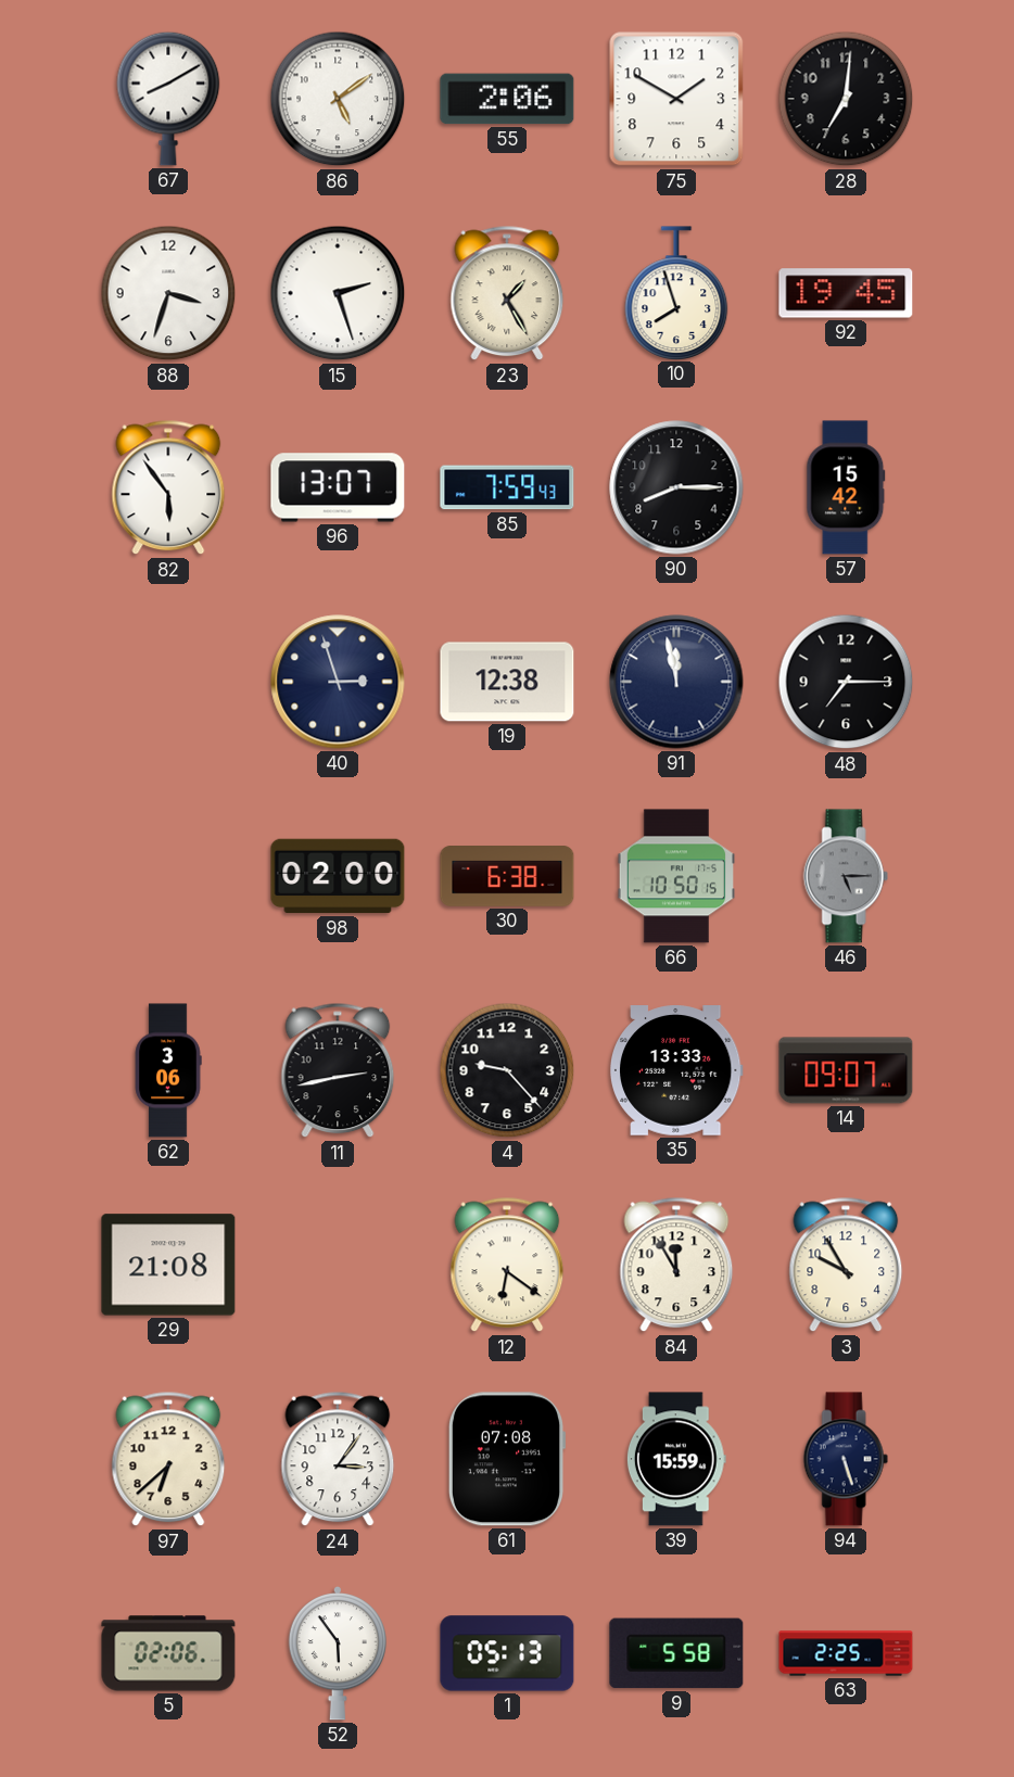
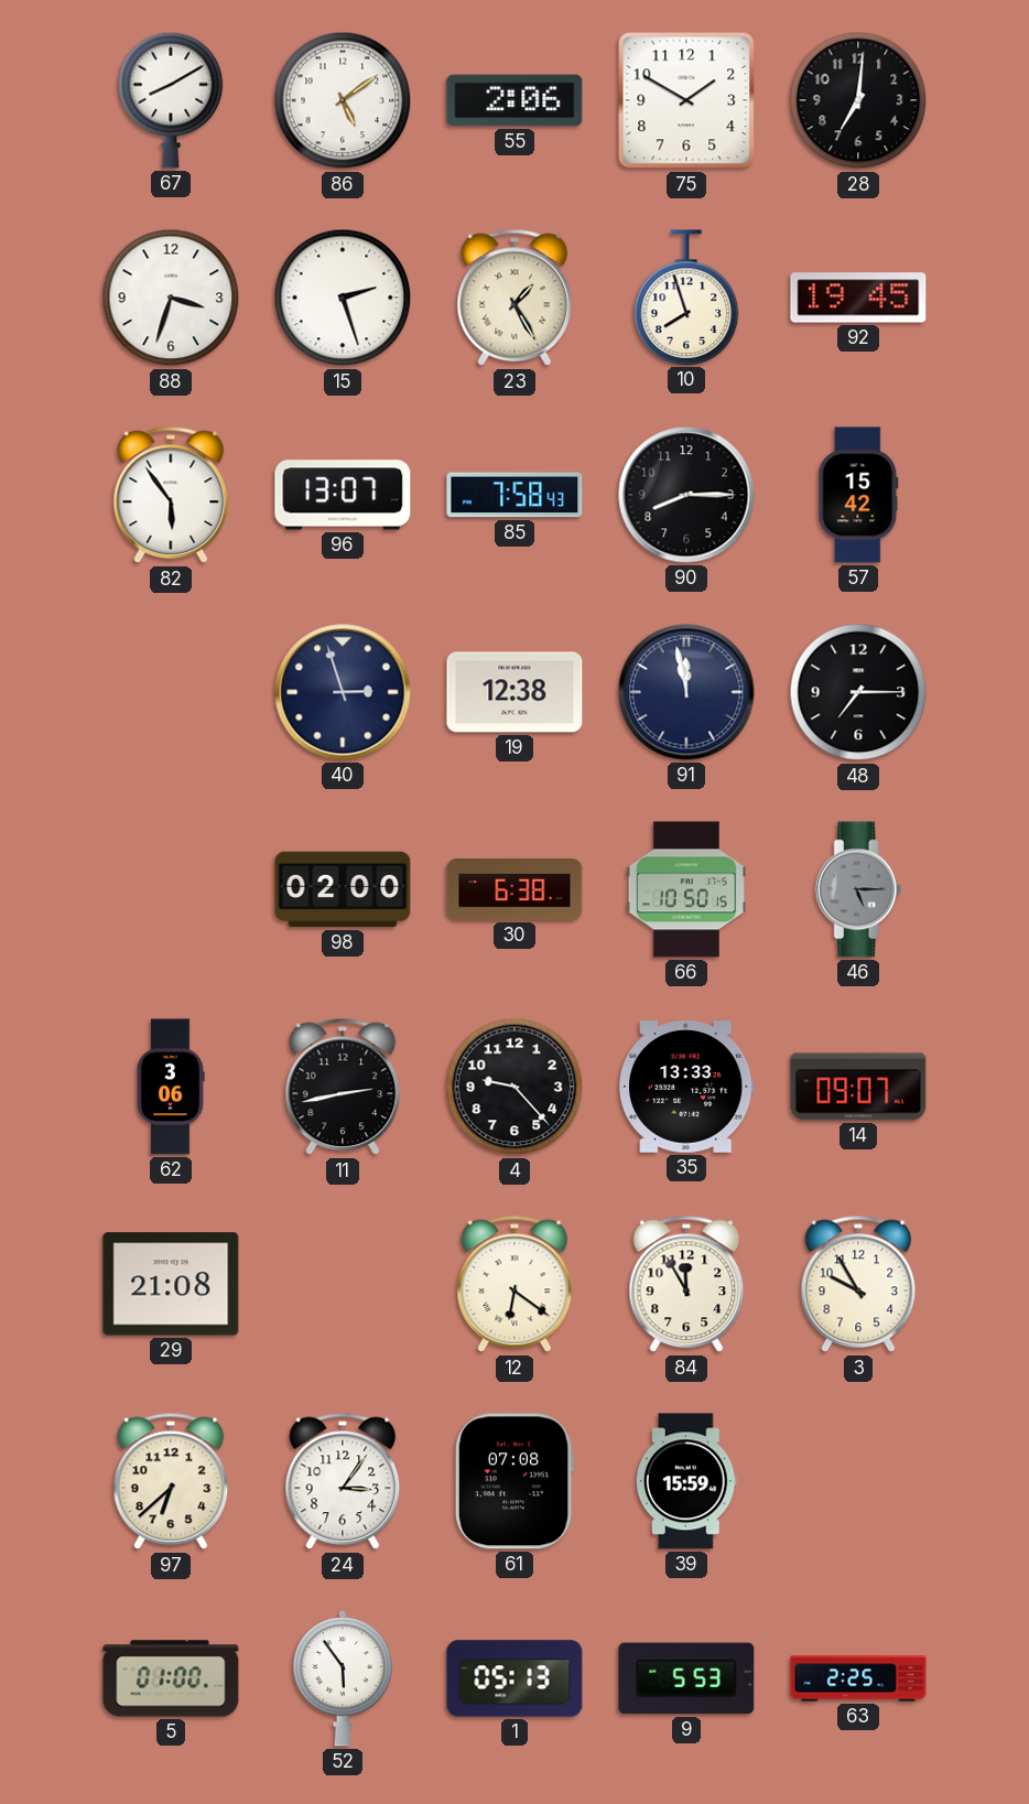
85: 7:59 -> 7:58 (514, 495)
94: 5:27 -> none (846, 1459)
5: 02:06 -> 01:00 (171, 1678)
9: 5:58 -> 5:53 (686, 1678)
